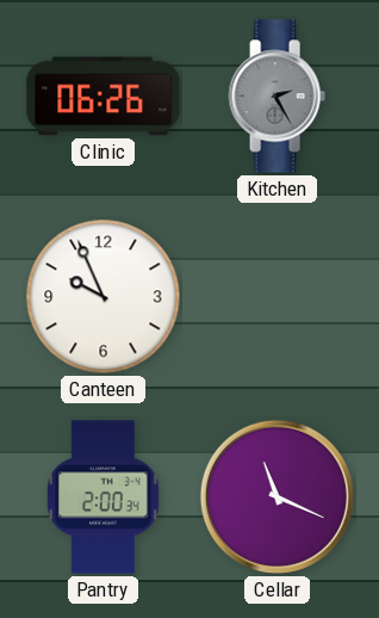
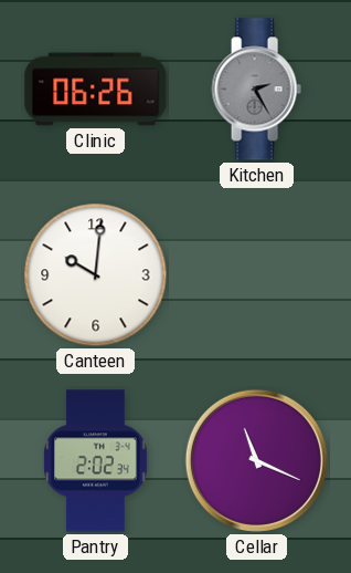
Canteen: 9:56 -> 10:01 (96, 275)
Pantry: 2:00 -> 2:02 (96, 461)
